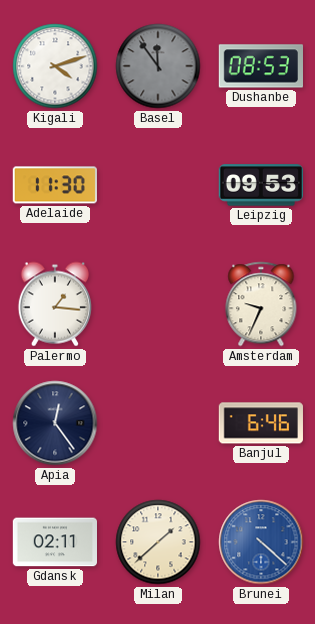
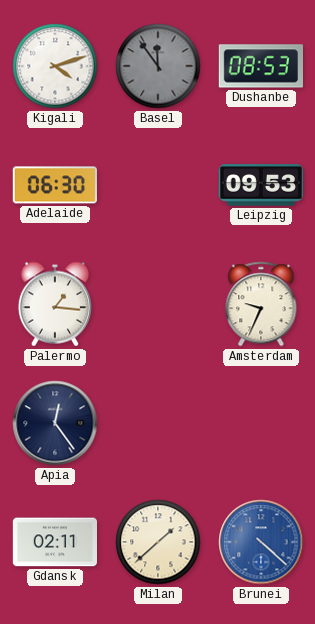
Adelaide: 11:30 -> 06:30 (54, 185)
Banjul: 6:46 -> none (261, 423)
